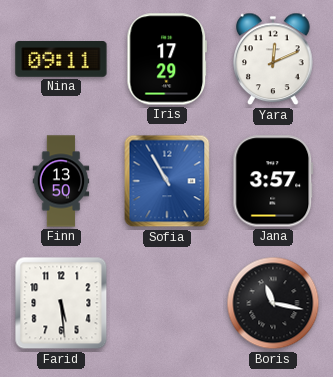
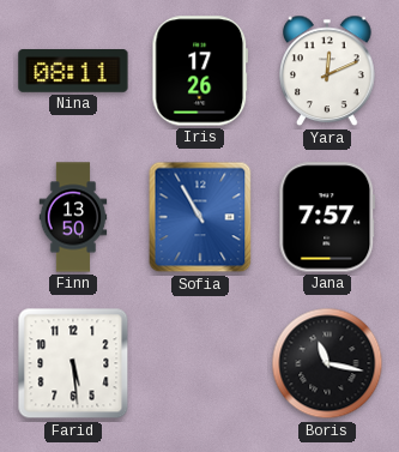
Nina: 09:11 -> 08:11 (73, 72)
Iris: 17:29 -> 17:26 (200, 71)
Jana: 3:57 -> 7:57 (327, 217)
